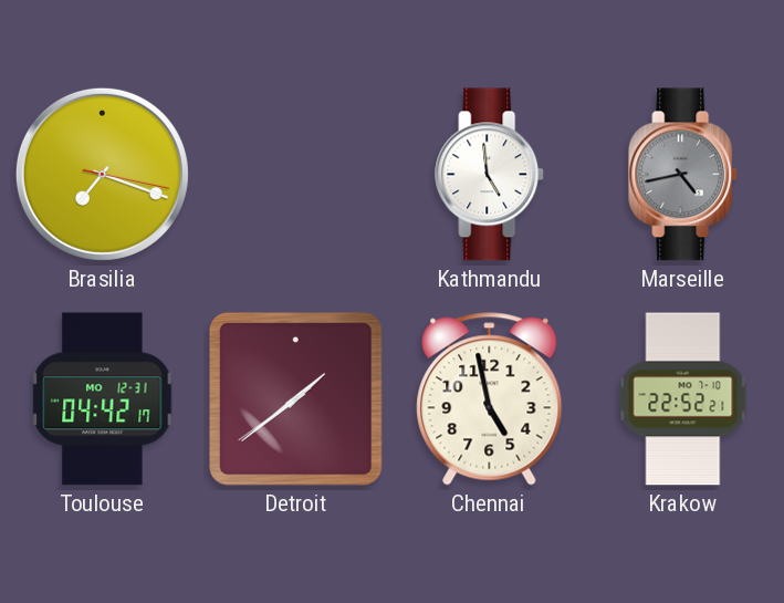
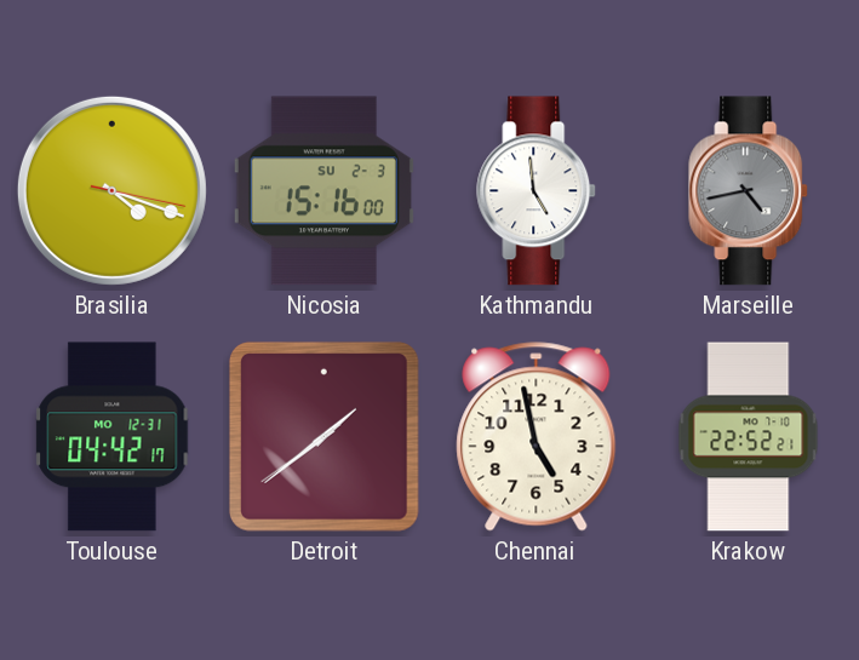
Brasilia: 7:18 -> 4:18 (111, 190)
Nicosia: none -> 15:16 (323, 191)
